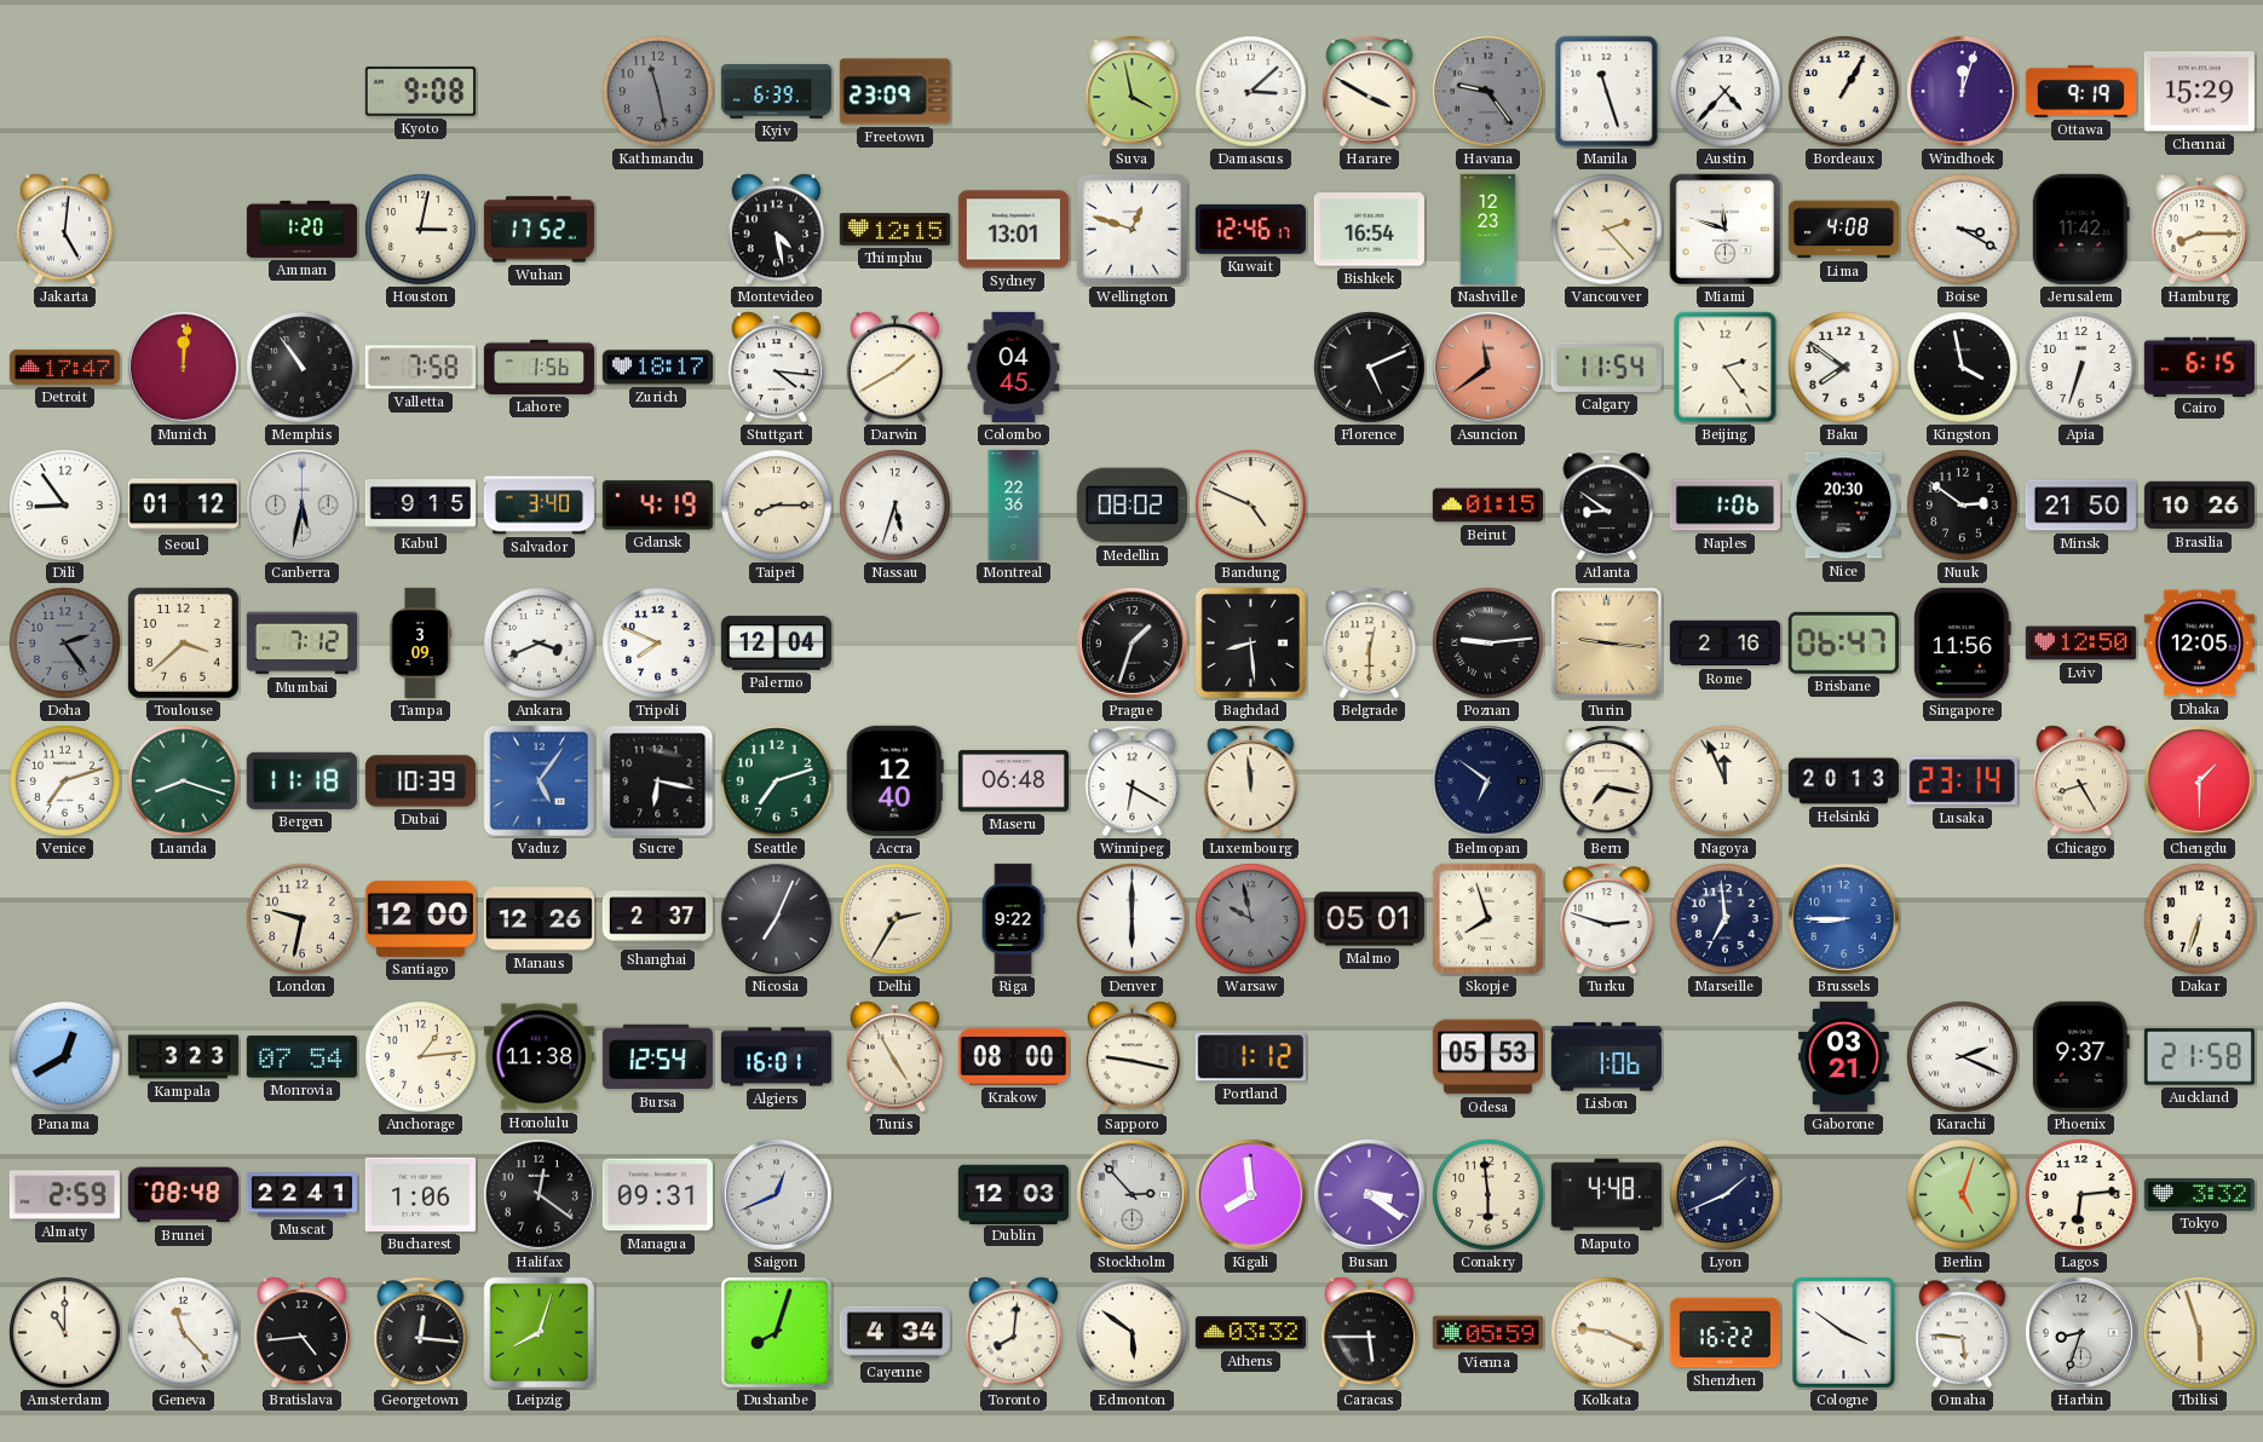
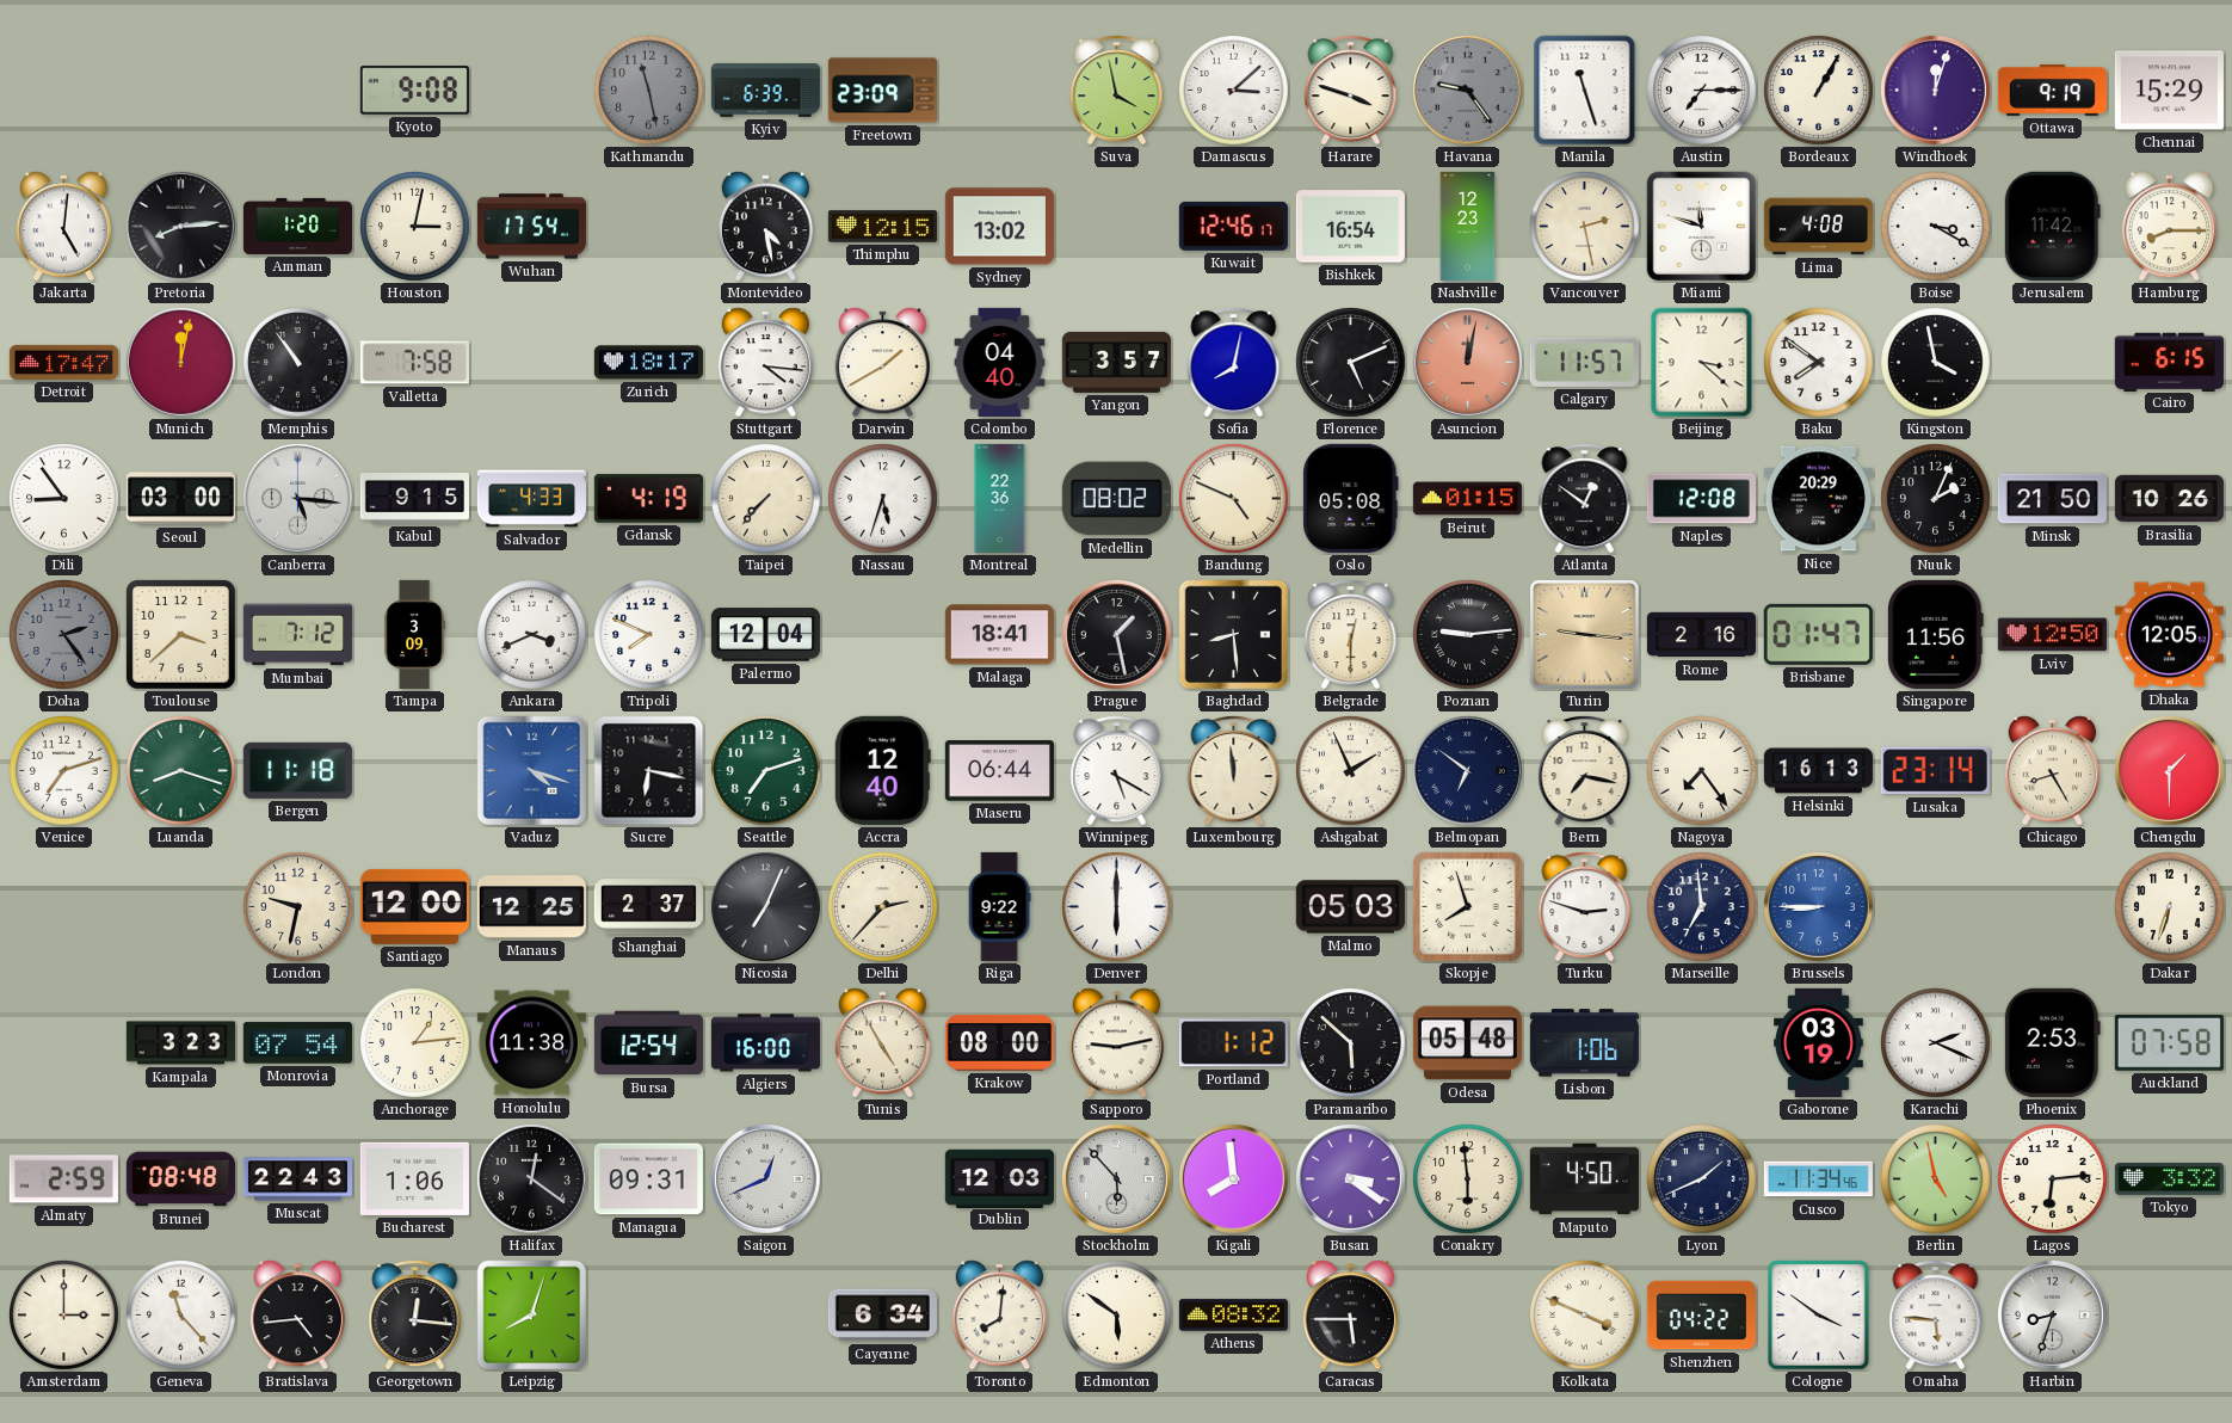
Harare: 3:50 -> 3:48 (1351, 91)
Austin: 4:37 -> 7:15 (1702, 91)
Pretoria: none -> 8:14 (181, 227)
Wuhan: 17:52 -> 17:54 (531, 227)
Sydney: 13:01 -> 13:02 (999, 227)
Wellington: 12:48 -> none (1131, 229)
Vancouver: 2:23 -> 2:28 (1585, 227)
Munich: 12:01 -> 12:02 (181, 363)
Lahore: 1:56 -> none (539, 367)
Colombo: 04:45 -> 04:40 (1000, 362)
Yangon: none -> 3:57 (1116, 362)
Sofia: none -> 8:02 (1234, 363)
Asuncion: 11:39 -> 12:02 (1468, 363)
Calgary: 11:54 -> 11:57 (1584, 362)
Beijing: 2:24 -> 3:22 (1702, 363)
Apia: 6:33 -> none (2081, 368)
Seoul: 01:12 -> 03:00 (180, 499)
Canberra: 5:32 -> 5:16 (298, 499)
Salvador: 3:40 -> 4:33 (531, 499)
Taipei: 8:15 -> 7:37 (766, 499)
Oslo: none -> 05:08 (1351, 498)
Atlanta: 8:51 -> 12:51 (1585, 499)
Naples: 1:06 -> 12:08 (1701, 499)
Nice: 20:30 -> 20:29 (1818, 499)
Nuuk: 2:51 -> 2:04 (1936, 499)
Malaga: none -> 18:41 (999, 635)
Prague: 1:33 -> 1:28 (1117, 635)
Brisbane: 06:47 -> 01:47 (1818, 634)
Dubai: 10:39 -> none (420, 781)
Vaduz: 5:06 -> 4:18 (532, 771)
Maseru: 06:48 -> 06:44 (999, 771)
Winnipeg: 6:20 -> 5:20 (1117, 771)
Ashgabat: none -> 1:56 (1351, 771)
Nagoya: 11:56 -> 7:24 (1702, 771)
Helsinki: 20:13 -> 16:13 (1818, 771)
Manaus: 12:26 -> 12:25 (531, 907)
Delhi: 2:35 -> 2:37 (883, 907)
Warsaw: 9:58 -> none (1251, 919)
Malmo: 05:01 -> 05:03 (1350, 907)
Panama: 12:40 -> none (65, 1057)
Algiers: 16:01 -> 16:00 (765, 1043)
Sapporo: 9:17 -> 9:13 (1116, 1043)
Paramaribo: none -> 5:52 (1351, 1043)
Odesa: 05:53 -> 05:48 (1467, 1043)
Gaborone: 03:21 -> 03:19 (1819, 1042)
Phoenix: 9:37 -> 2:53 (2052, 1042)
Auckland: 21:58 -> 07:58 (2169, 1043)
Muscat: 22:41 -> 22:43 (297, 1179)
Stockholm: 2:53 -> 5:53 (1117, 1179)
Maputo: 4:48 -> 4:50 (1584, 1179)
Cusco: none -> 11:34 (1818, 1179)
Berlin: 5:03 -> 4:58 (1936, 1179)
Amsterdam: 11:00 -> 3:00 (64, 1316)
Dushanbe: 8:03 -> none (777, 1333)
Cayenne: 4:34 -> 6:34 (882, 1316)
Athens: 03:32 -> 08:32 (1233, 1316)
Vienna: 05:59 -> none (1487, 1333)
Kolkata: 9:19 -> 3:49 (1585, 1316)
Shenzhen: 16:22 -> 04:22 (1701, 1316)
Tbilisi: 5:57 -> none (2200, 1333)
